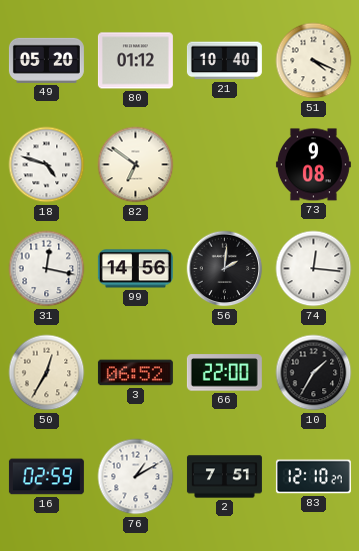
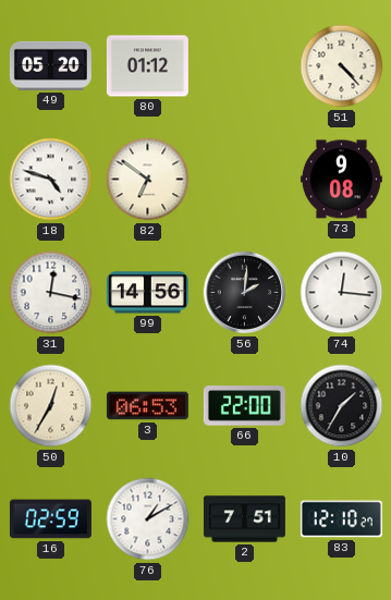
21: 10:40 -> none (224, 61)
51: 4:19 -> 4:23 (342, 66)
3: 06:52 -> 06:53 (147, 406)
